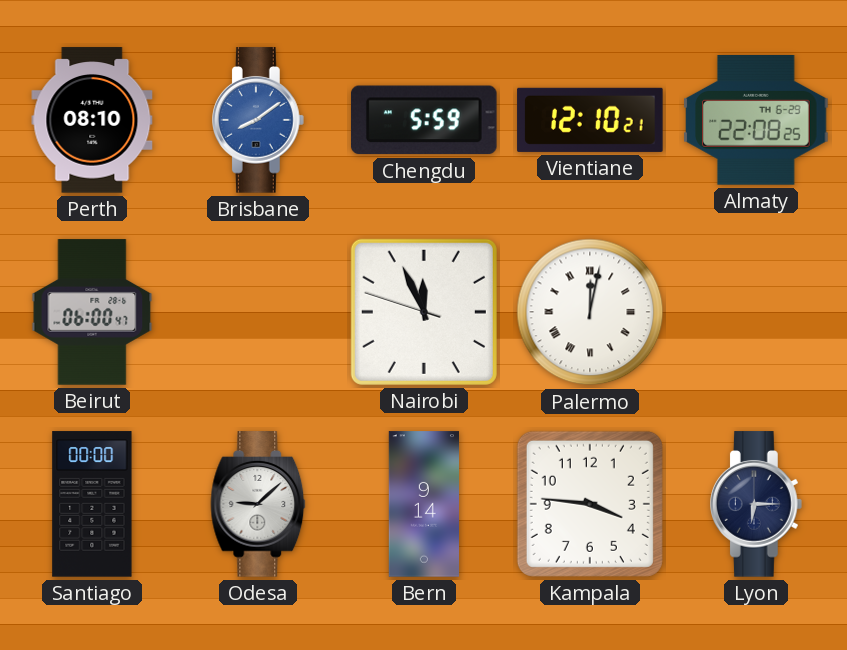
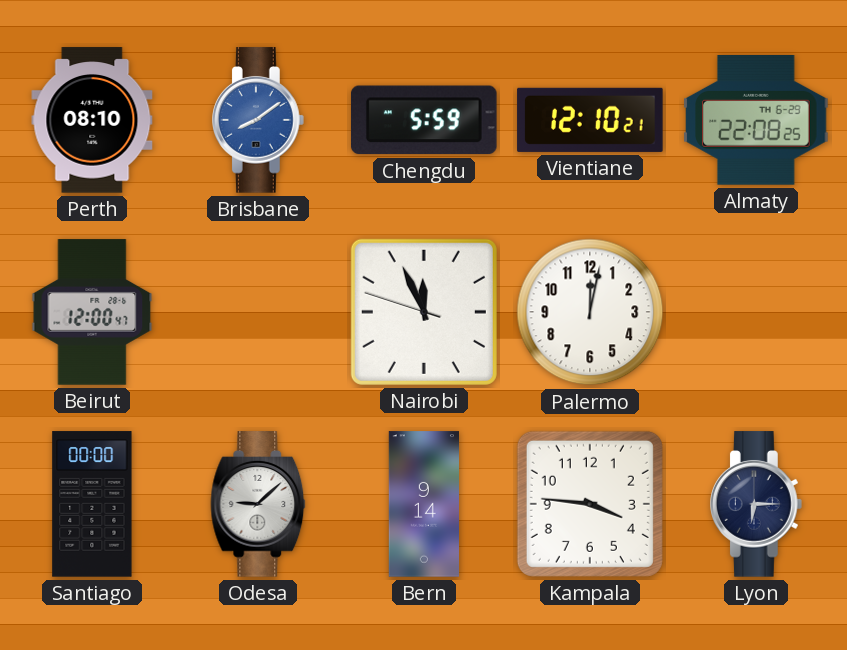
Beirut: 06:00 -> 12:00 (92, 312)
Palermo numerals: Roman -> Arabic (590, 312)
